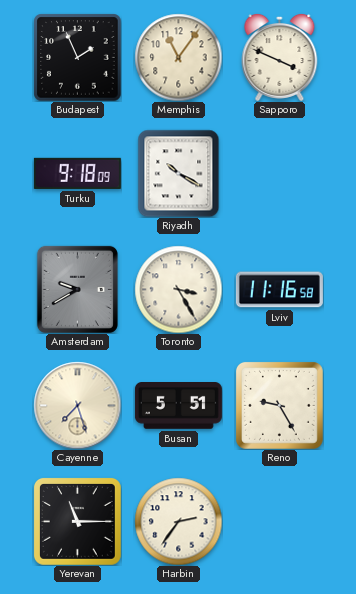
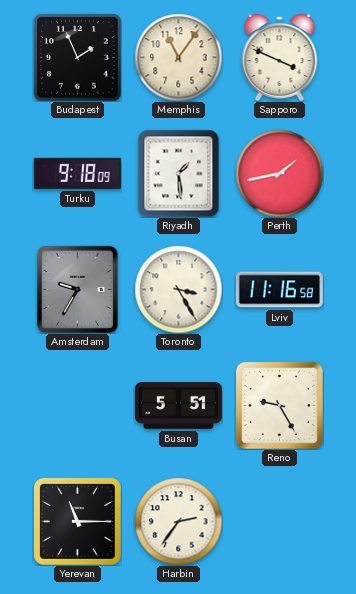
Riyadh: 10:20 -> 1:29 (179, 173)
Perth: none -> 1:43 (279, 173)
Amsterdam: 9:40 -> 9:35 (77, 289)
Cayenne: 7:27 -> none (77, 405)
